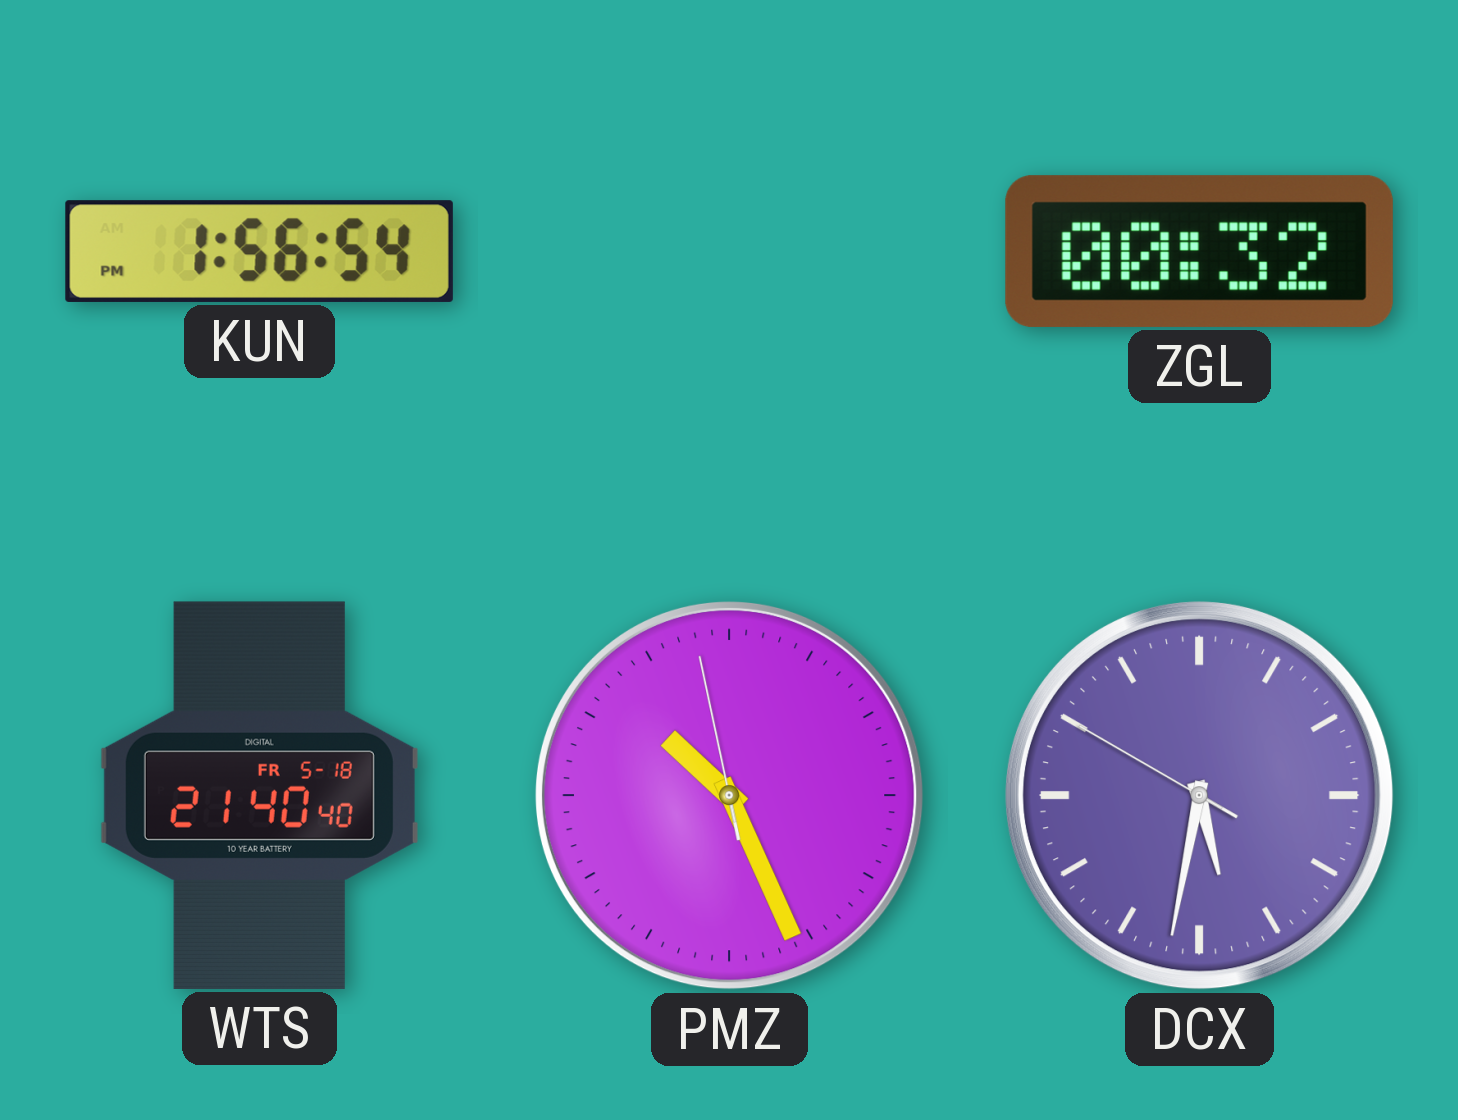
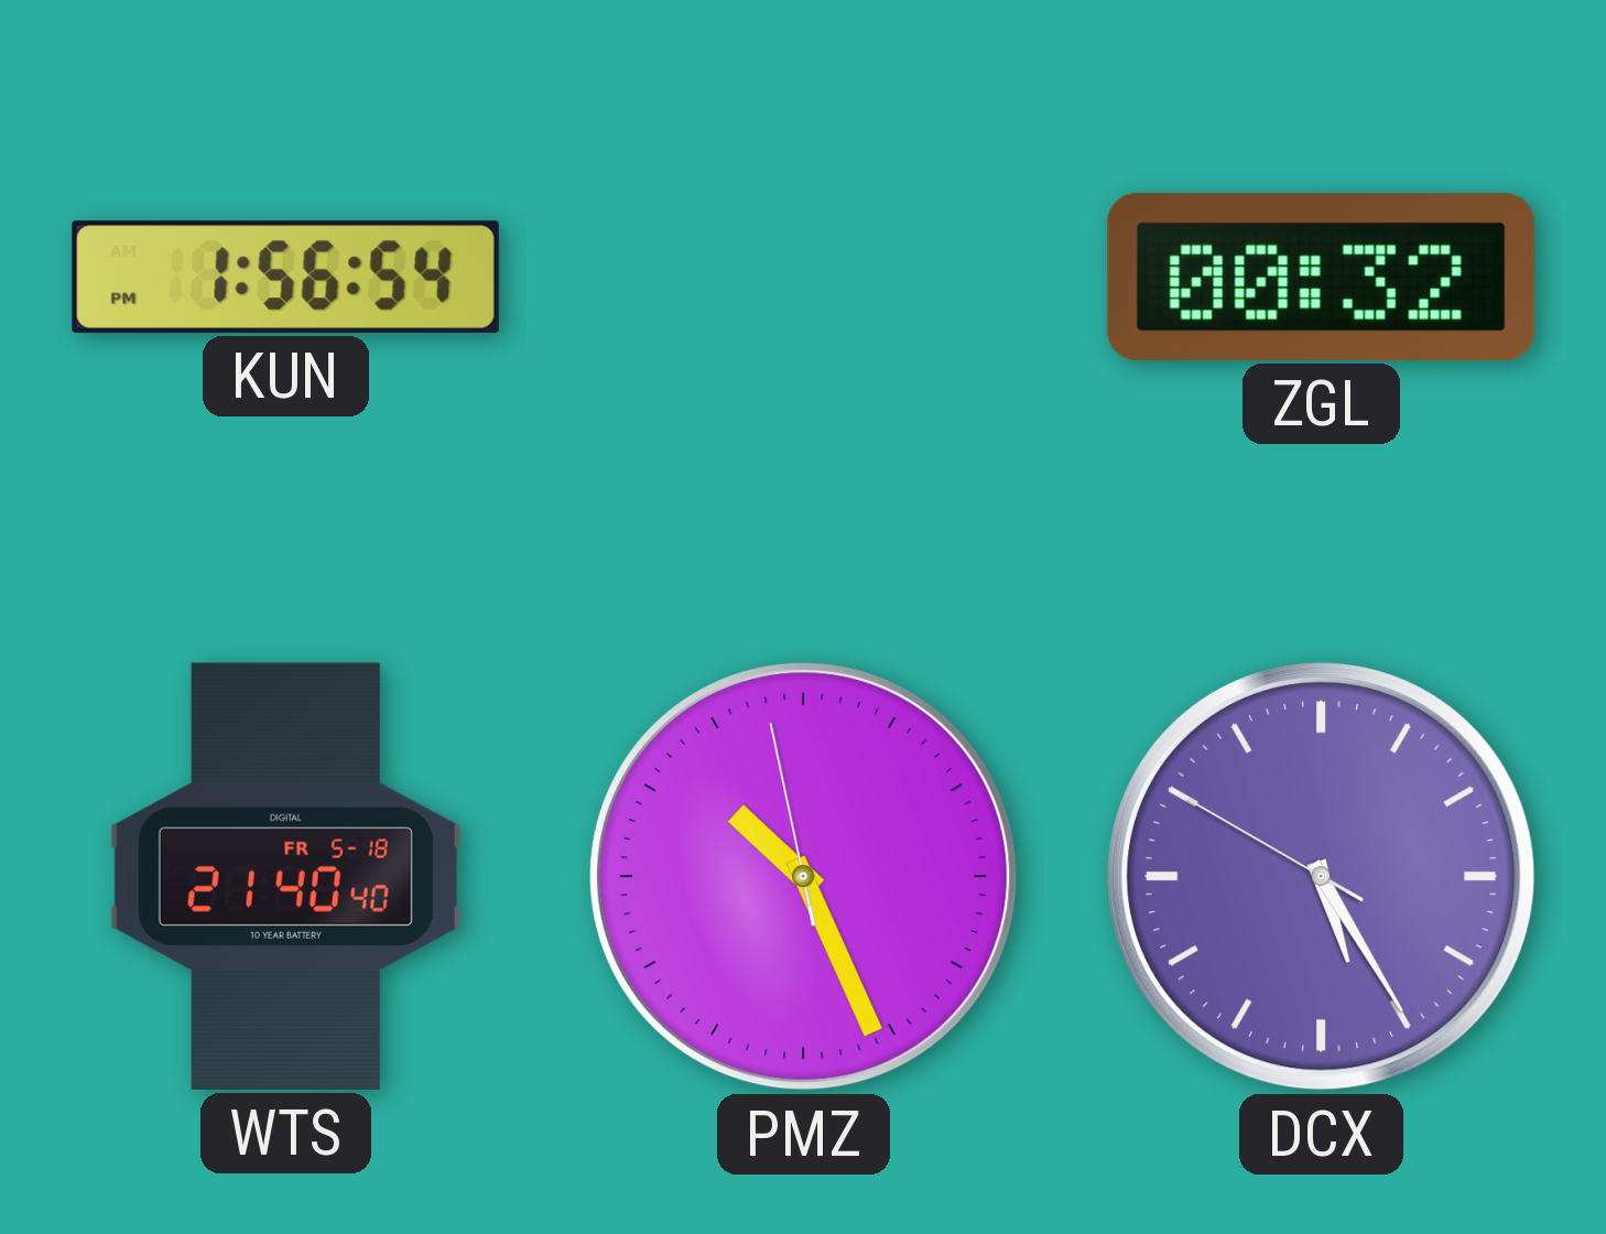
DCX: 5:31 -> 5:24 (1321, 876)
